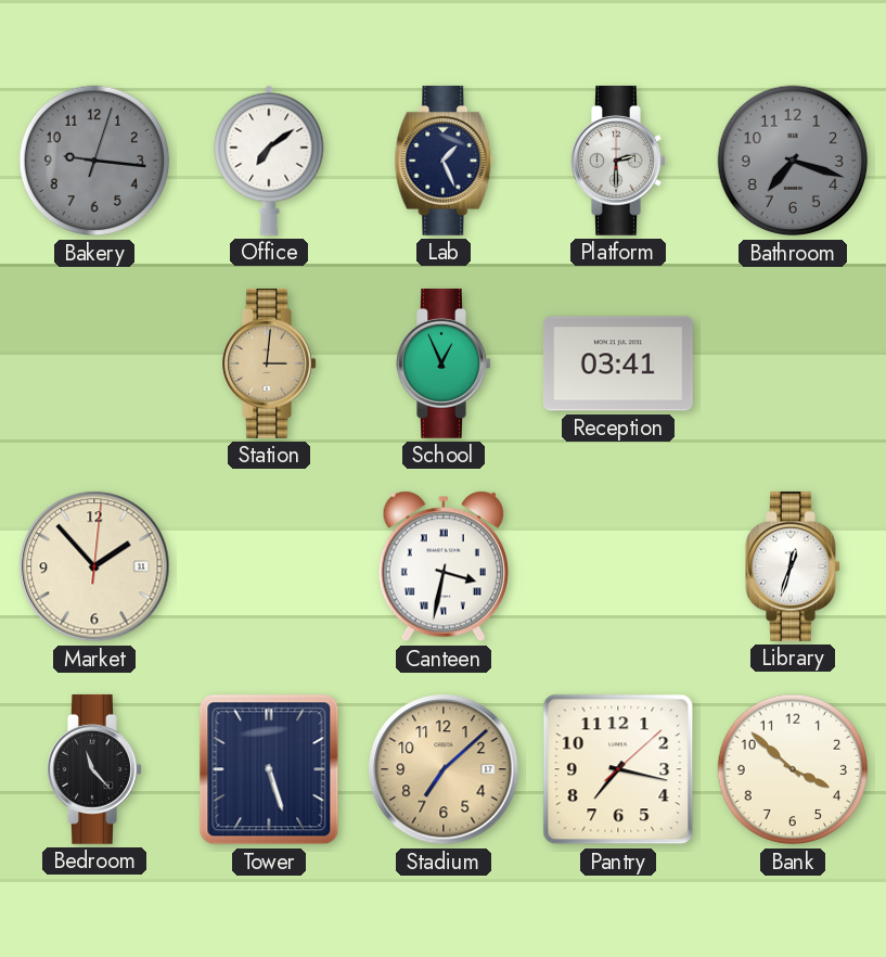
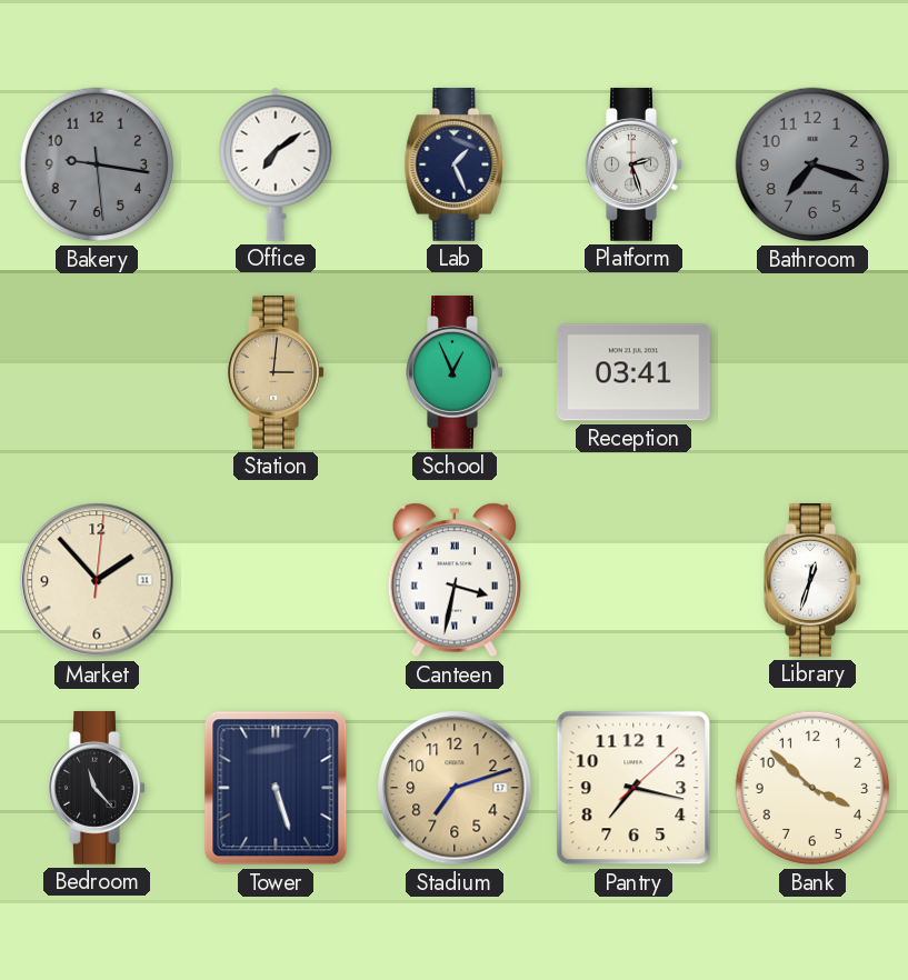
Bakery: 9:16:03 -> 9:16:29 (97, 164)
Platform: 2:30 -> 2:27 (633, 164)
Stadium: 7:08 -> 7:12 (455, 788)
